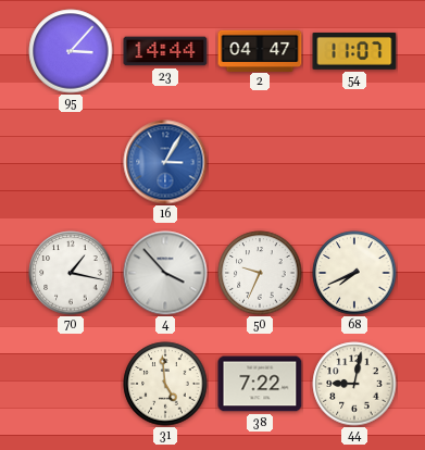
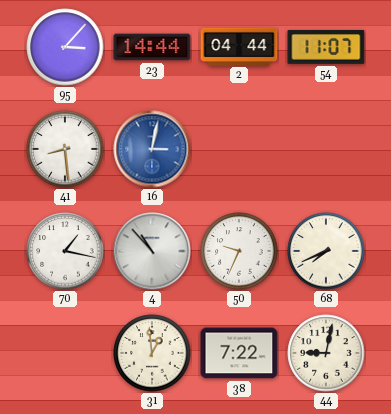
2: 04:47 -> 04:44 (239, 46)
41: none -> 8:29 (65, 149)
16: 3:05 -> 3:02 (152, 149)
4: 3:53 -> 10:53 (152, 251)
31: 4:59 -> 12:59 (152, 353)
